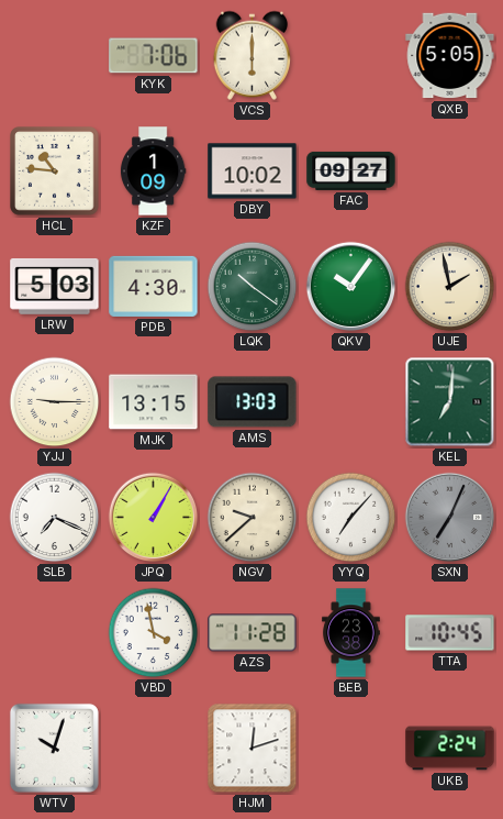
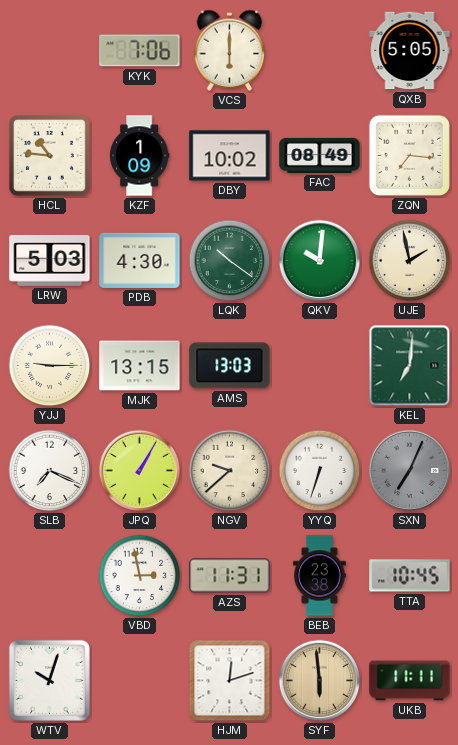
FAC: 09:27 -> 08:49 (320, 155)
ZQN: none -> 7:16 (409, 155)
QKV: 10:06 -> 10:01 (320, 261)
YYQ: 7:07 -> 6:33 (320, 471)
VBD: 3:58 -> 2:58 (140, 576)
AZS: 11:28 -> 11:31 (230, 576)
SYF: none -> 5:59 (320, 681)
UKB: 2:24 -> 11:11 (410, 681)
